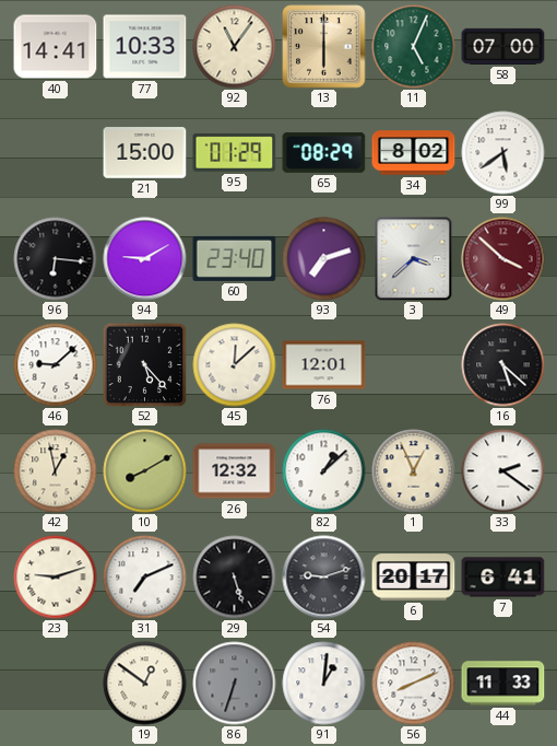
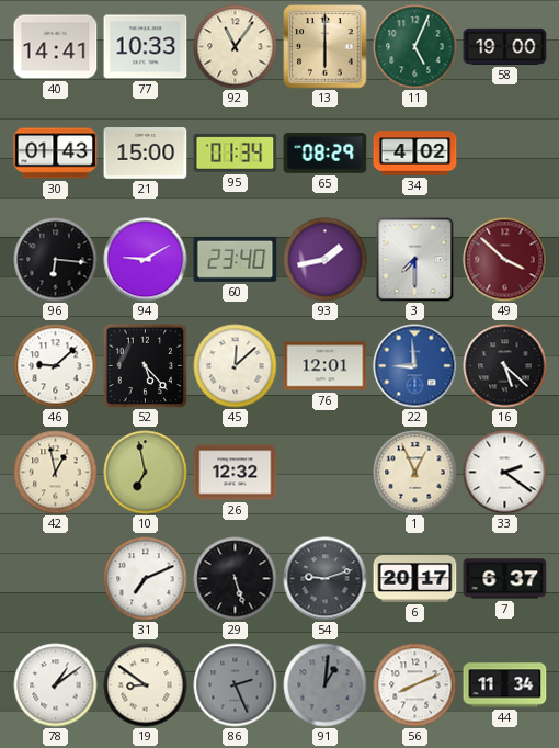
58: 07:00 -> 19:00 (505, 46)
30: none -> 01:43 (56, 154)
95: 01:29 -> 01:34 (236, 154)
34: 8:02 -> 4:02 (415, 154)
99: 5:39 -> none (503, 153)
93: 7:12 -> 1:43 (326, 260)
3: 3:38 -> 7:30 (415, 260)
22: none -> 8:59 (415, 366)
10: 8:10 -> 6:58 (146, 473)
82: 1:08 -> none (324, 471)
23: 9:12 -> none (56, 578)
7: 6:41 -> 6:37 (505, 579)
78: none -> 1:09 (56, 685)
19: 12:51 -> 8:51 (146, 685)
86: 6:33 -> 2:26 (236, 685)
91 dial: white -> grey (326, 685)
44: 11:33 -> 11:34 (505, 685)
